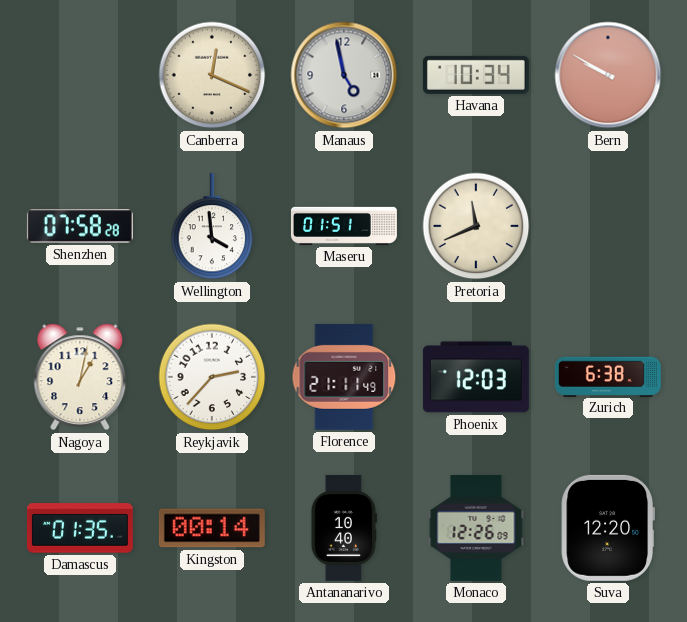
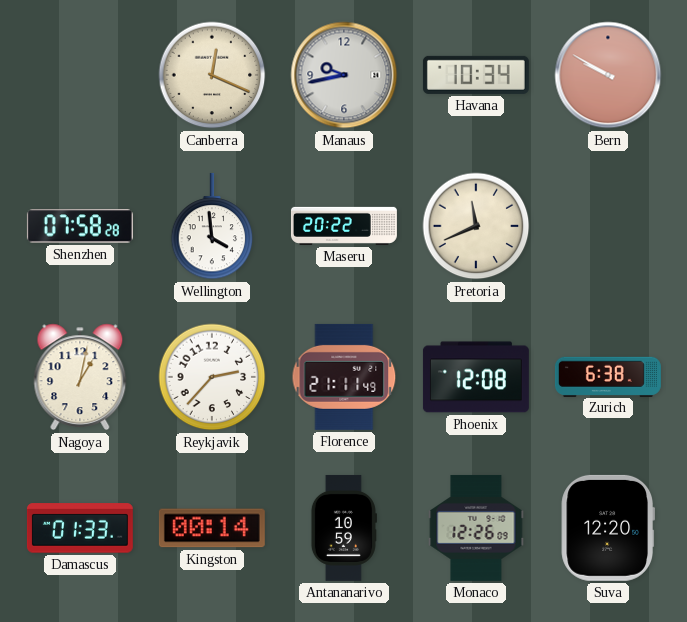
Manaus: 4:58 -> 9:43 (344, 75)
Maseru: 01:51 -> 20:22 (344, 226)
Phoenix: 12:03 -> 12:08 (476, 377)
Damascus: 01:35 -> 01:33 (80, 528)
Antananarivo: 10:40 -> 10:59 (343, 528)
